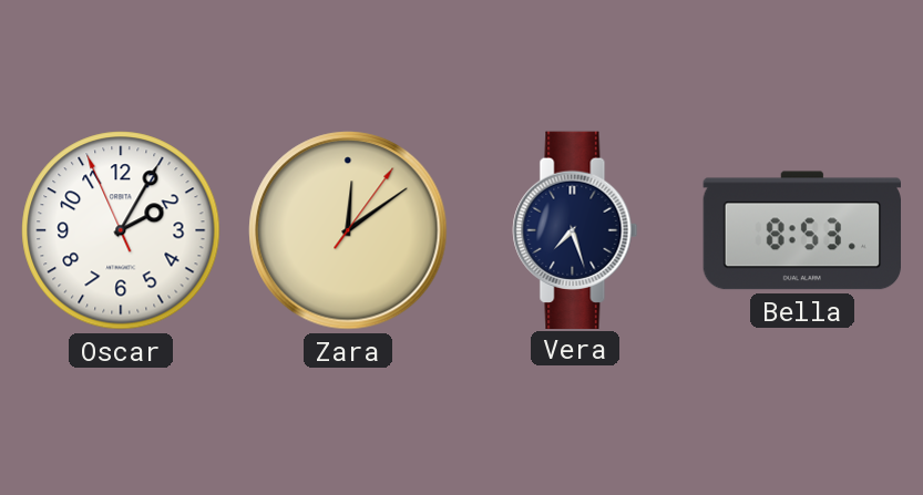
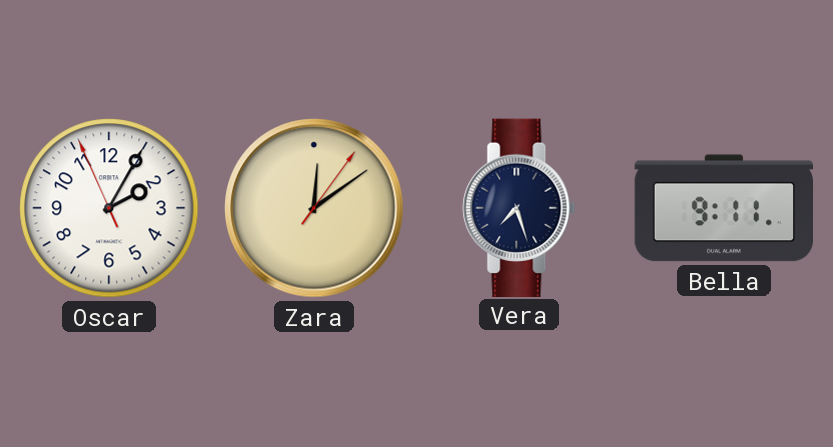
Bella: 8:53 -> 9:11 (723, 208)
